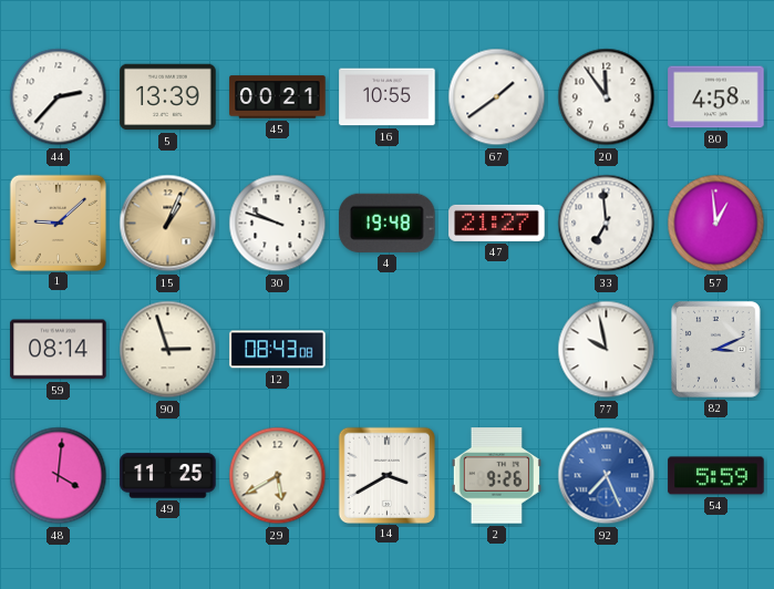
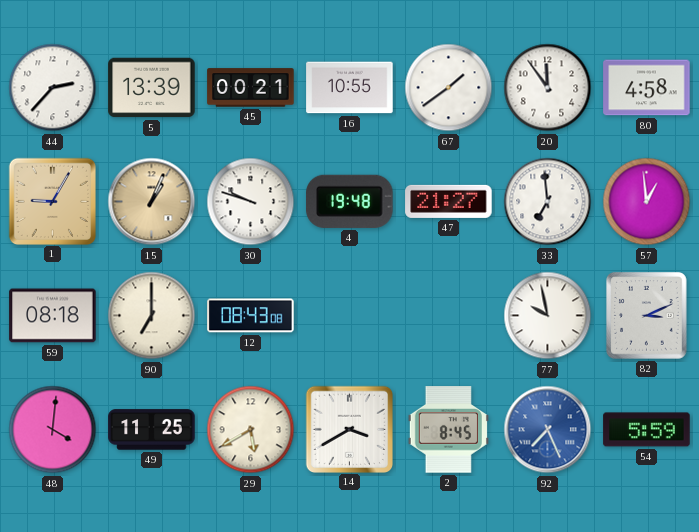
1: 9:08 -> 9:05 (52, 201)
59: 08:14 -> 08:18 (53, 316)
90: 2:57 -> 7:00 (152, 316)
2: 9:26 -> 8:45 (448, 430)
